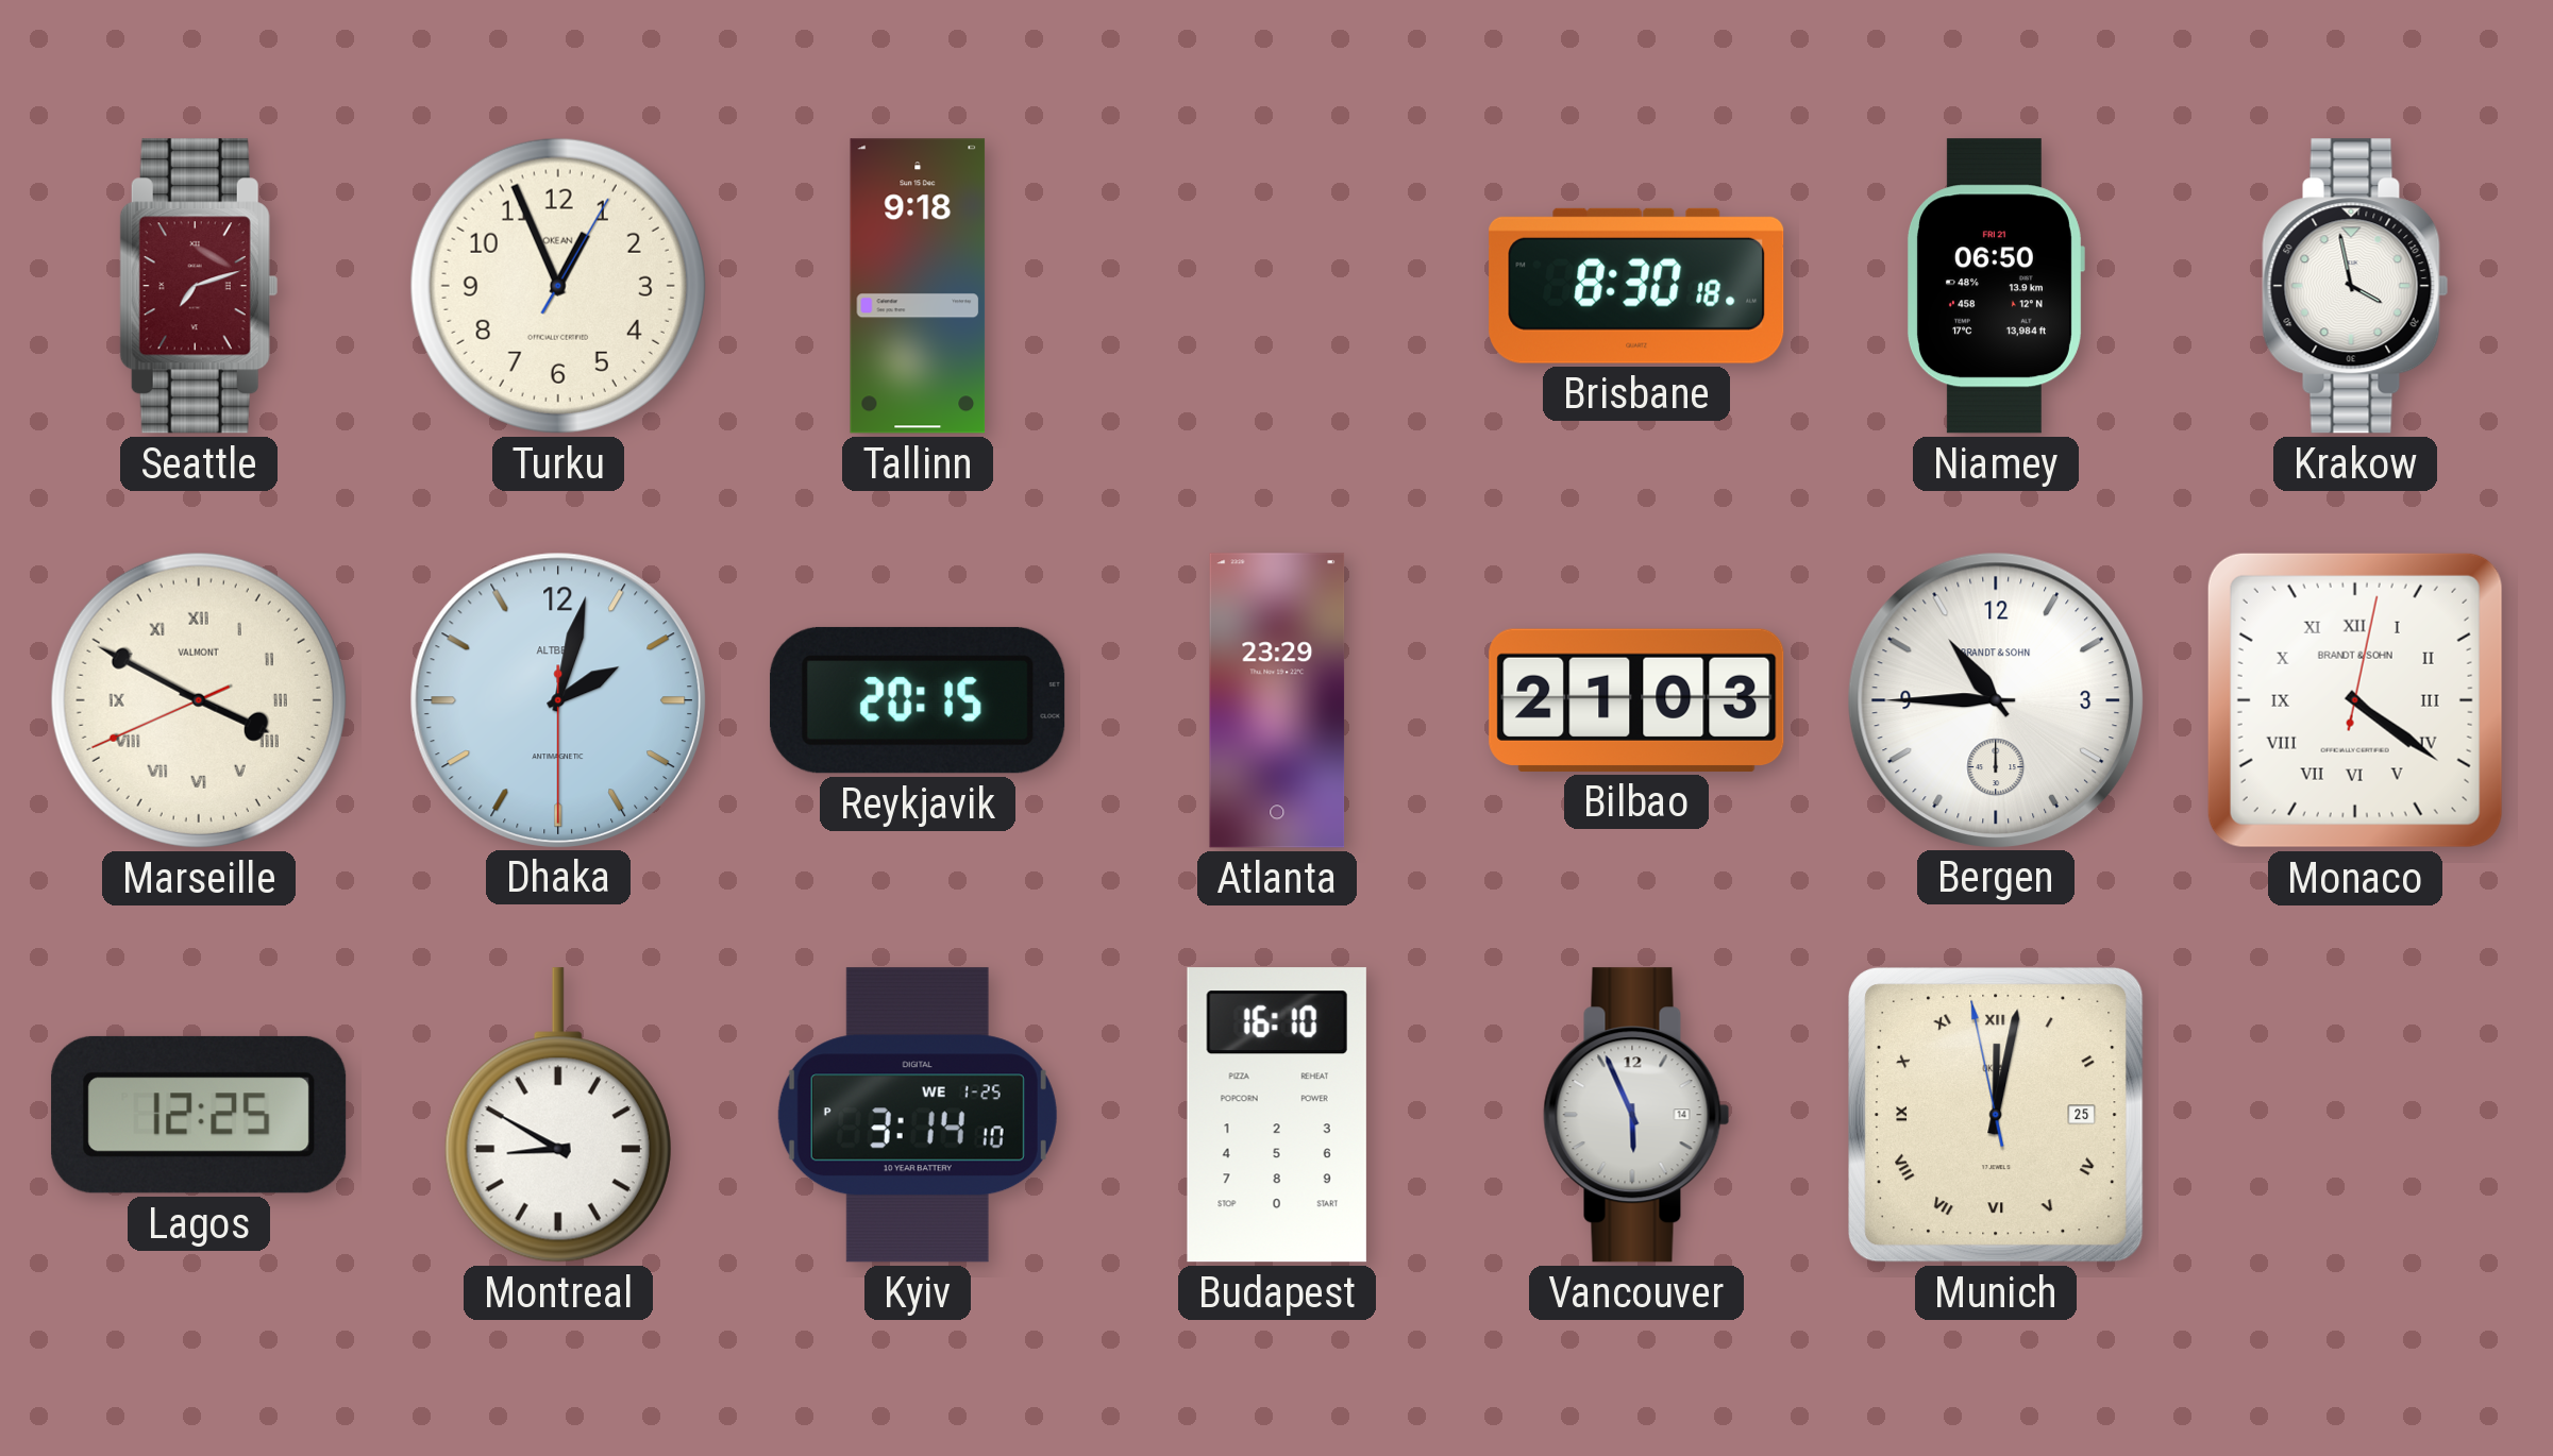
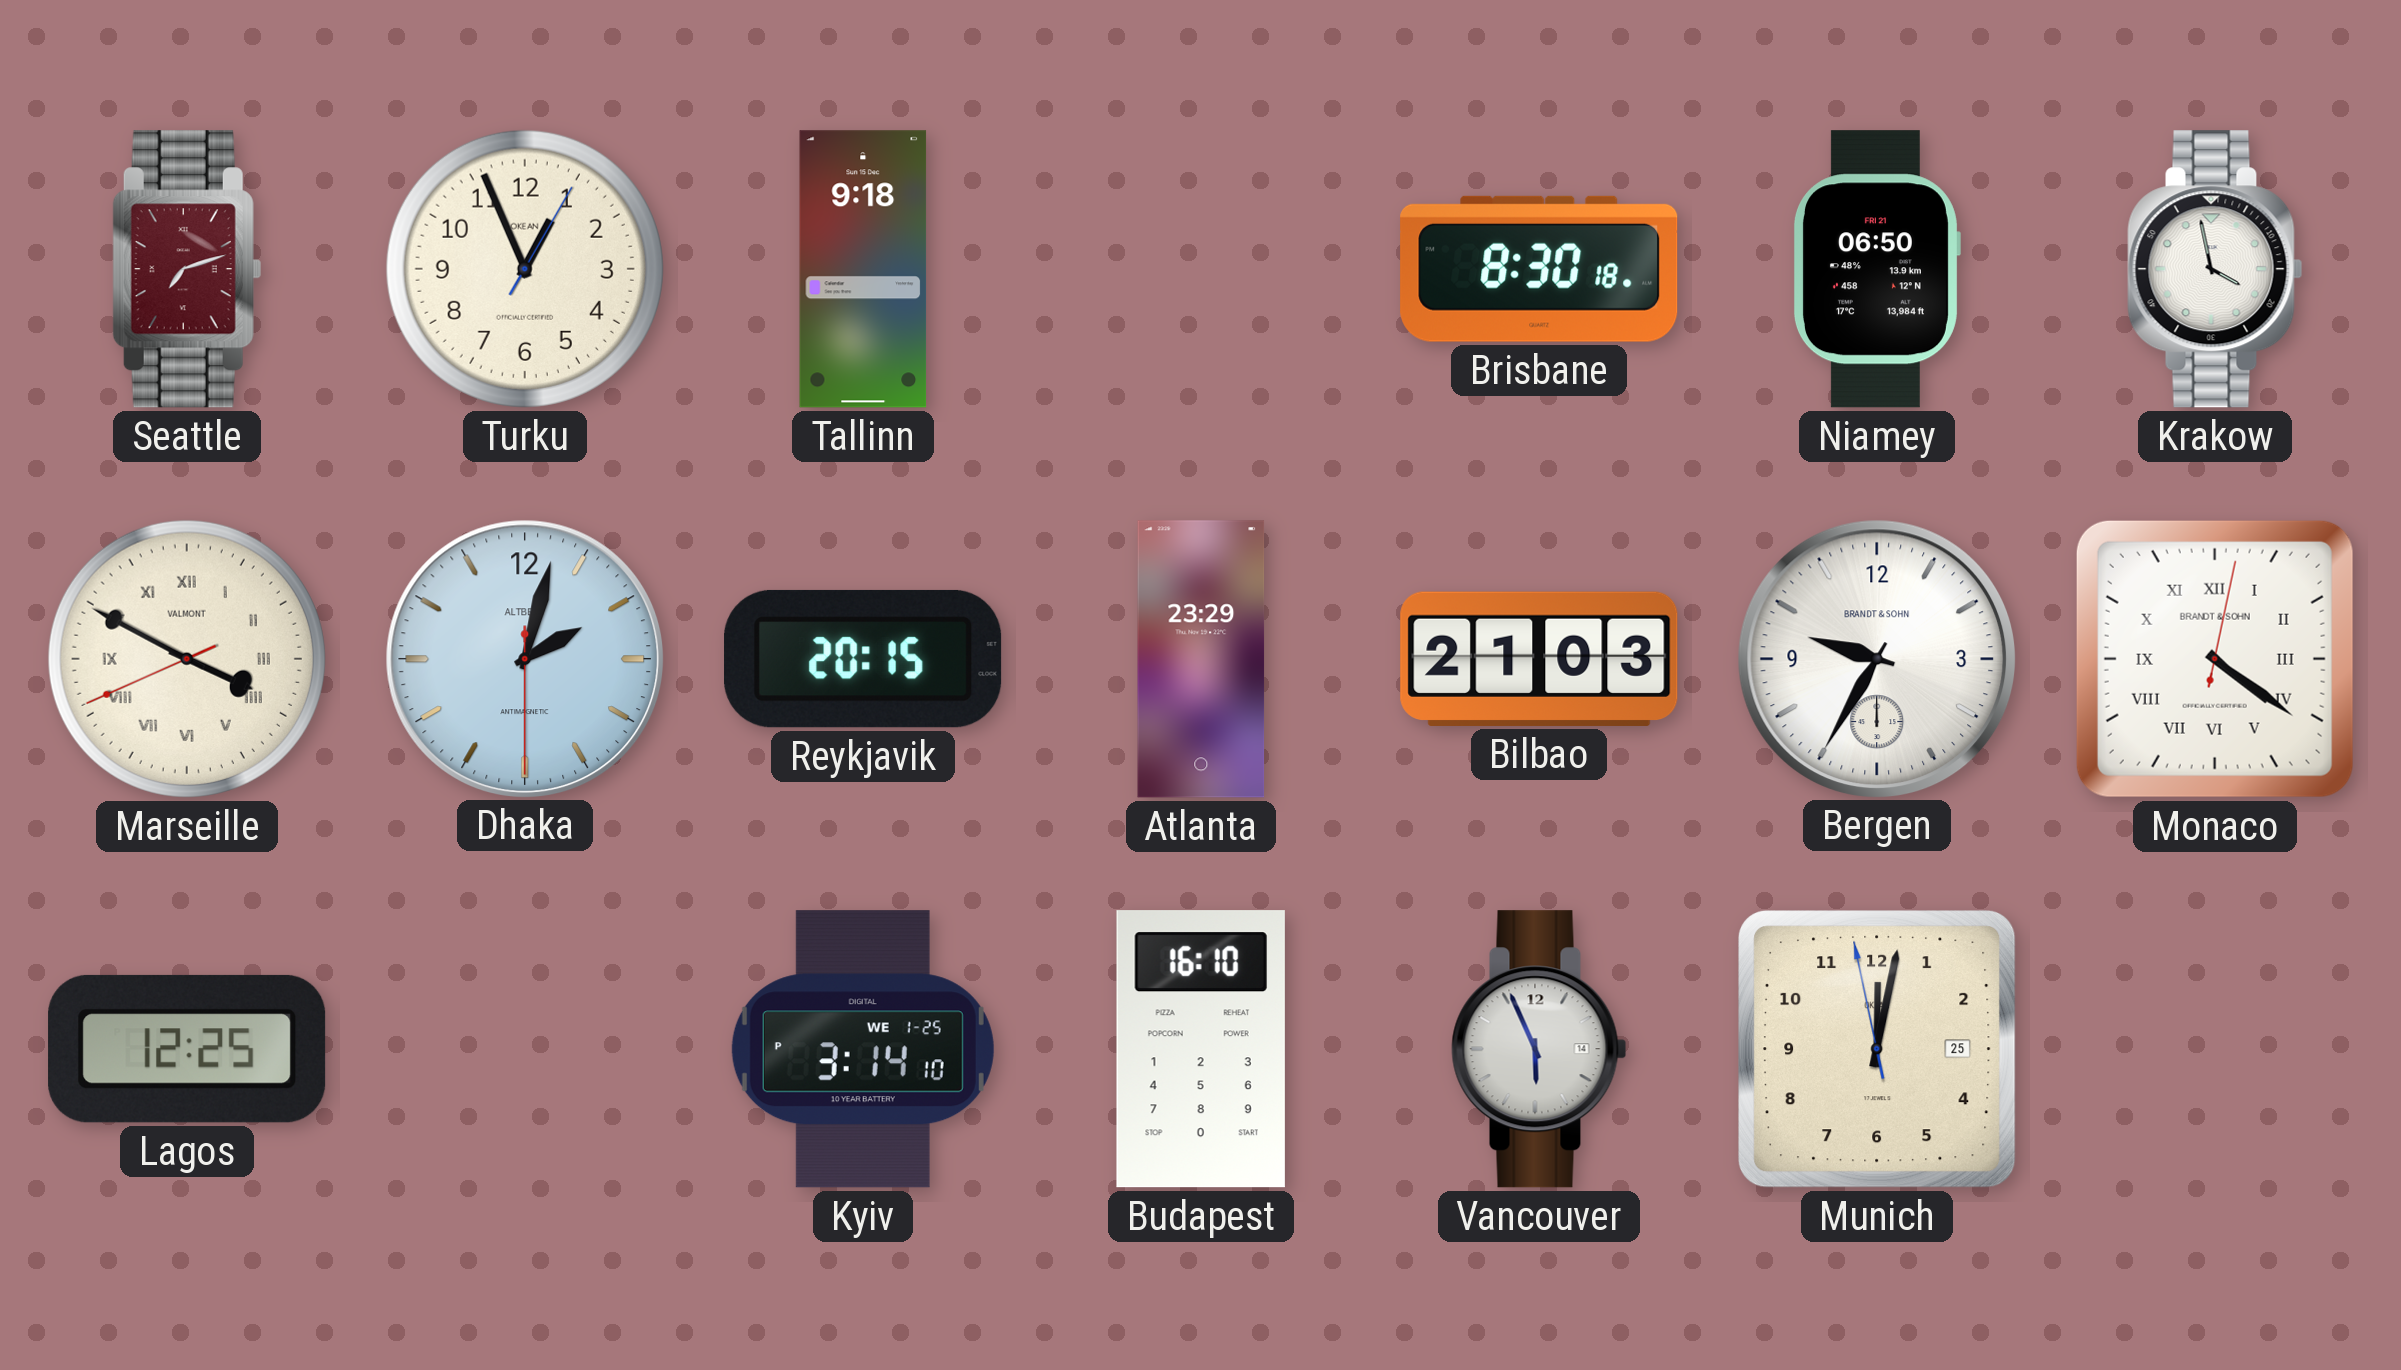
Bergen: 10:45 -> 9:35 (1876, 658)
Montreal: 8:50 -> none (558, 1115)
Munich numerals: Roman -> Arabic (1878, 1050)
